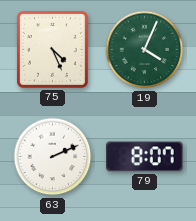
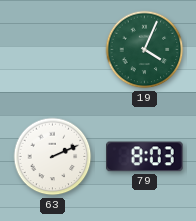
75: 4:26 -> none (52, 49)
79: 8:07 -> 8:03 (145, 157)
